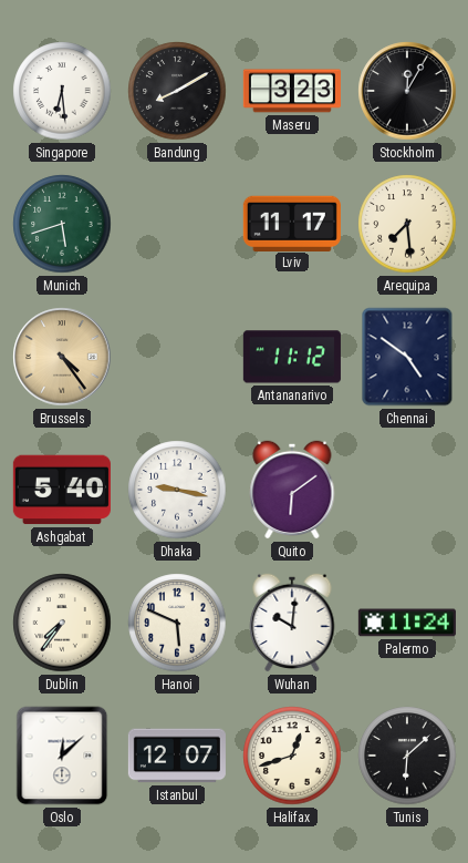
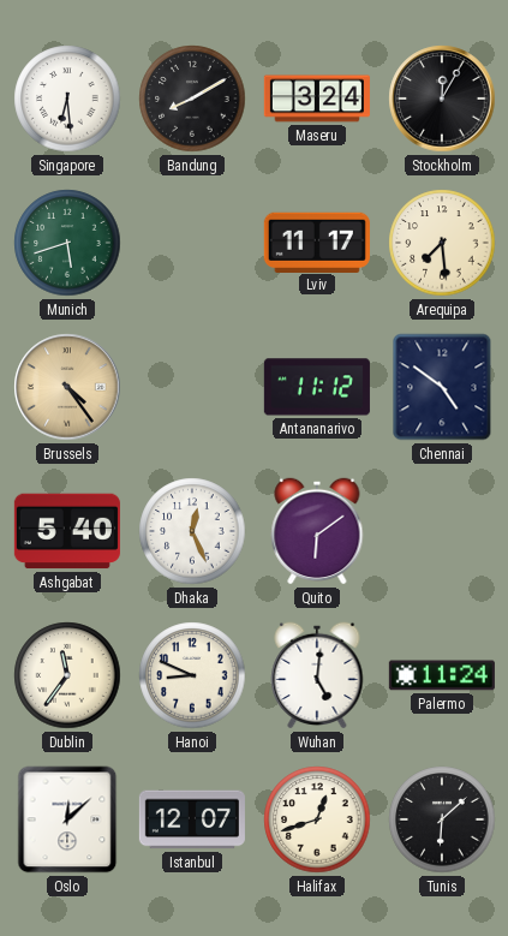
Maseru: 3:23 -> 3:24 (317, 99)
Dhaka: 9:17 -> 12:26 (192, 531)
Dublin: 7:36 -> 11:36 (67, 675)
Hanoi: 5:49 -> 8:49 (192, 675)
Wuhan: 10:01 -> 5:01 (317, 675)
